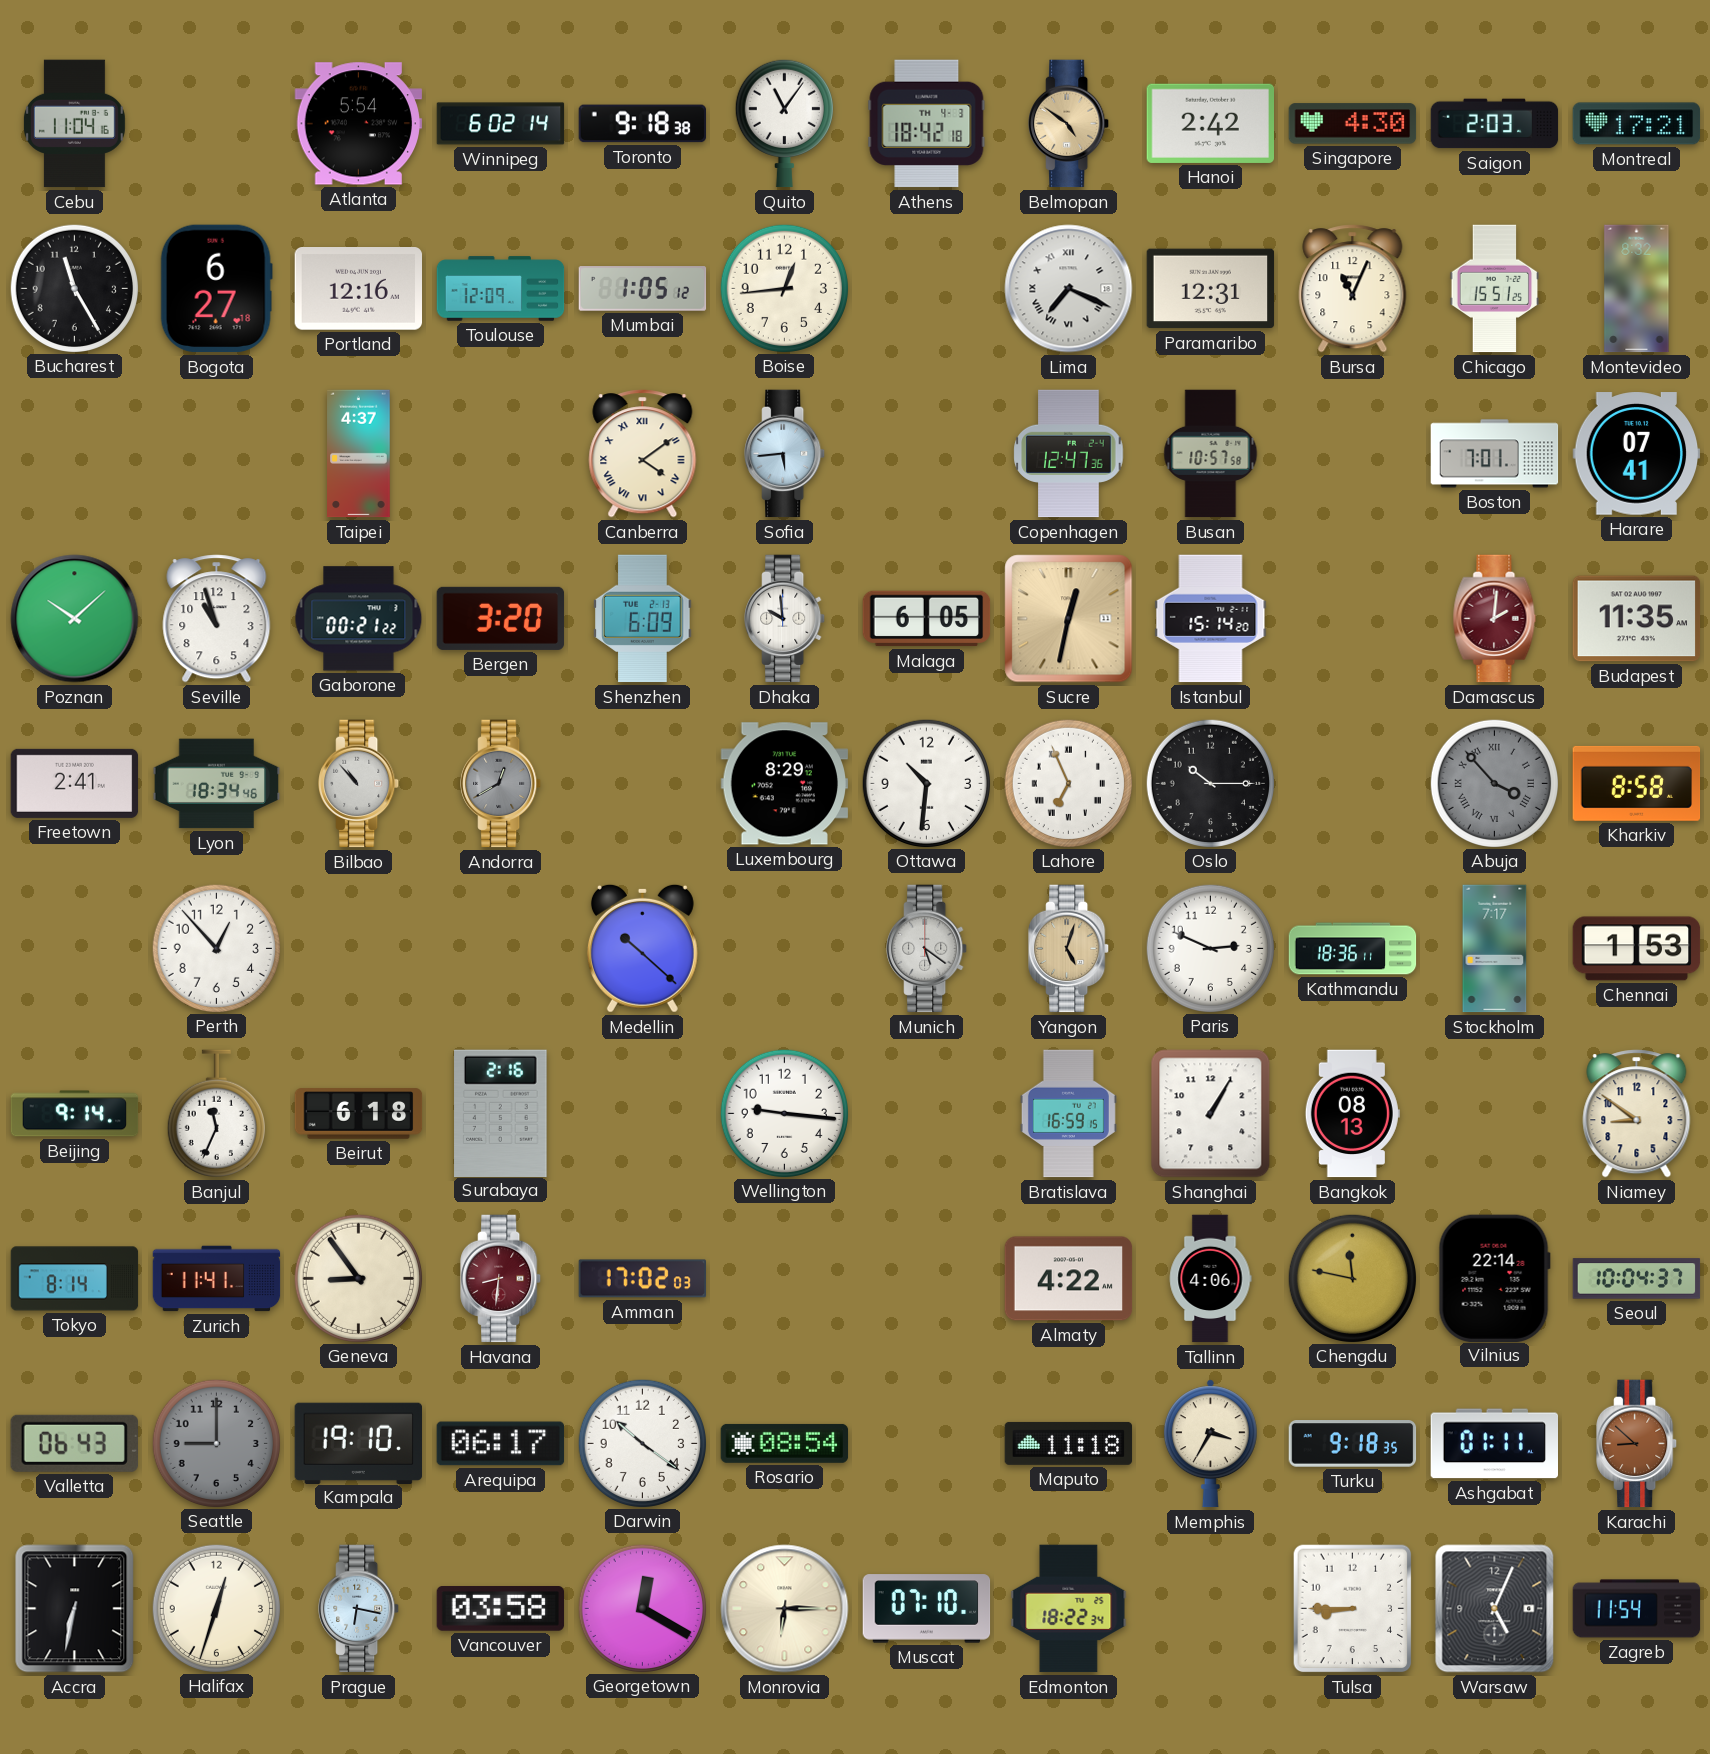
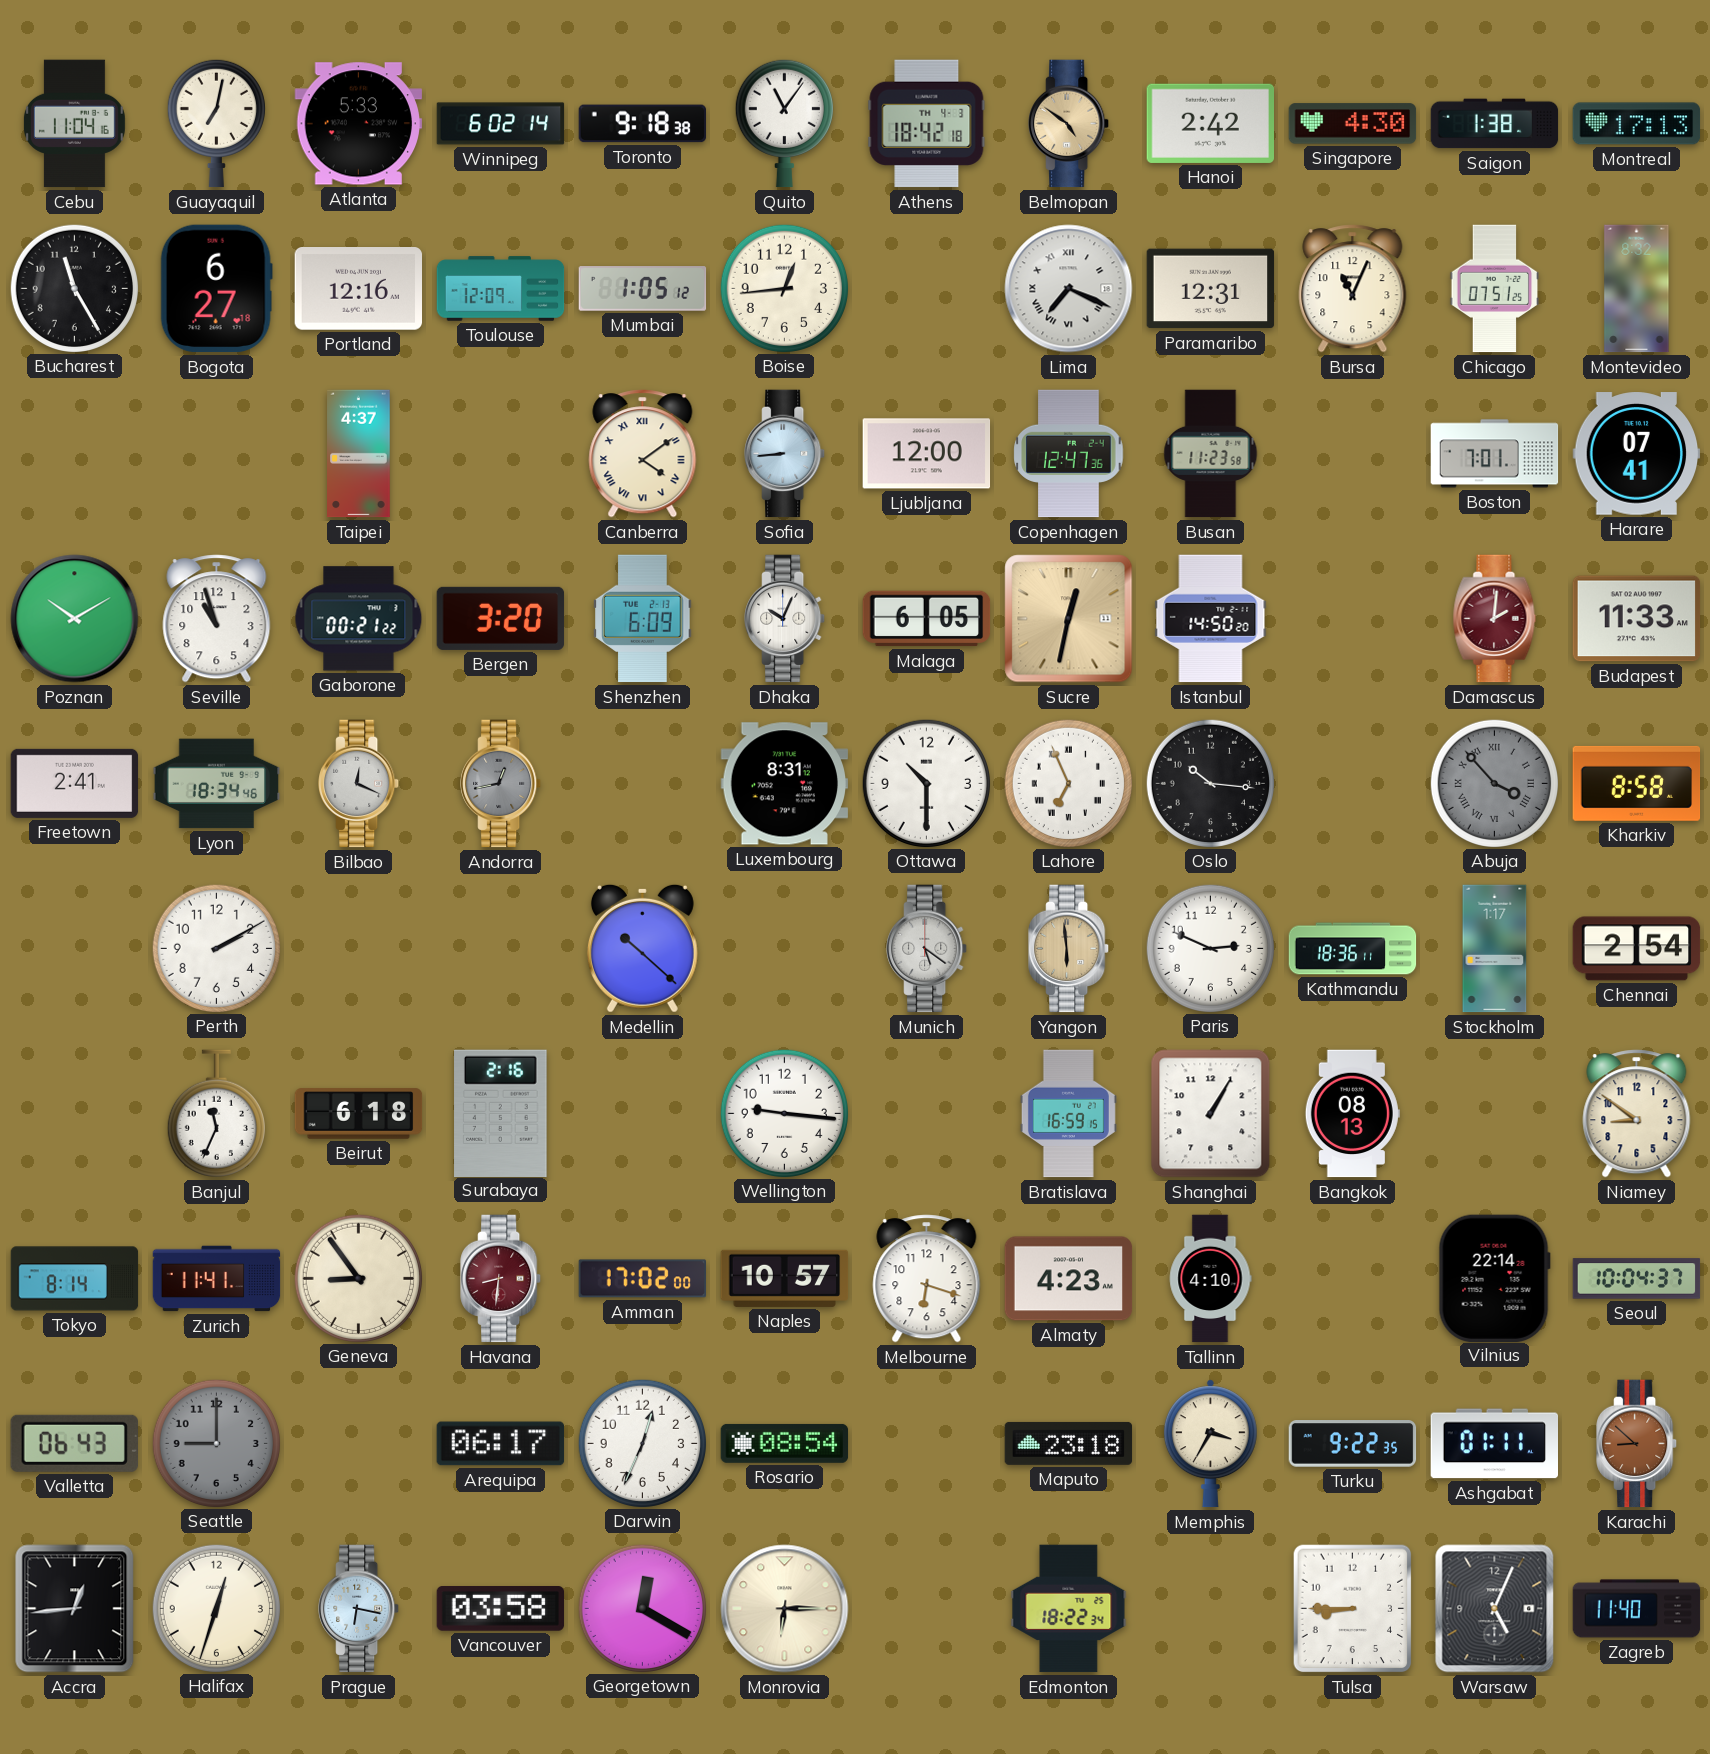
Guayaquil: none -> 7:02 (216, 123)
Atlanta: 5:54 -> 5:33 (359, 124)
Saigon: 2:03 -> 1:38 (1495, 124)
Montreal: 17:21 -> 17:13 (1637, 124)
Chicago: 15:51 -> 07:51 (1495, 289)
Sofia: 5:44 -> 8:44 (785, 454)
Ljubljana: none -> 12:00 (927, 454)
Busan: 10:57 -> 11:23 (1211, 454)
Poznan: 10:08 -> 10:10 (75, 619)
Dhaka: 9:59 -> 10:04 (785, 619)
Istanbul: 15:14 -> 14:50 (1211, 619)
Budapest: 11:35 -> 11:33 (1637, 619)
Bilbao: 10:53 -> 12:19 (359, 784)
Andorra: 12:40 -> 12:43 (501, 784)
Luxembourg: 8:29 -> 8:31 (785, 784)
Ottawa: 10:31 -> 10:30 (926, 783)
Oslo: 10:15 -> 10:16 (1210, 783)
Perth: 12:53 -> 2:10 (216, 948)
Yangon: 5:03 -> 5:59 (1069, 949)
Stockholm: 7:17 -> 1:17 (1495, 949)
Chennai: 1:53 -> 2:54 (1637, 949)
Beijing: 9:14 -> none (75, 1114)
Amman: 17:02:03 -> 17:02:00 (643, 1279)
Naples: none -> 10:57 (785, 1278)
Melbourne: none -> 6:18 (927, 1279)
Almaty: 4:22 -> 4:23 (1069, 1279)
Tallinn: 4:06 -> 4:10 (1210, 1279)
Chengdu: 11:47 -> none (1352, 1278)
Kampala: 19:10 -> none (359, 1443)
Darwin: 10:21 -> 12:34 (642, 1443)
Maputo: 11:18 -> 23:18 (1069, 1443)
Turku: 9:18 -> 9:22 (1353, 1444)
Accra: 6:32 -> 12:44 (75, 1609)
Muscat: 07:10 -> none (927, 1609)
Zagreb: 11:54 -> 11:40 (1637, 1609)
